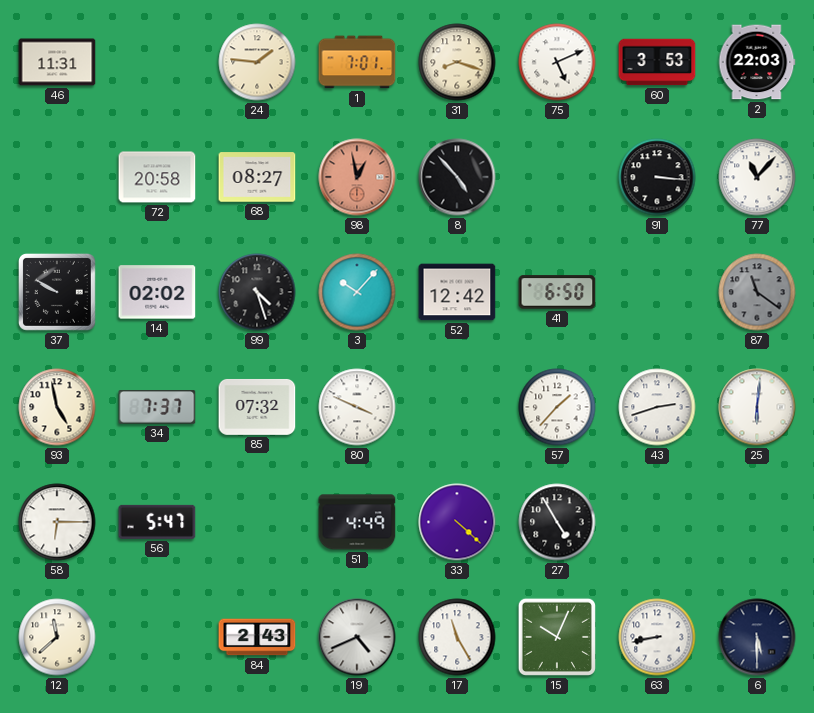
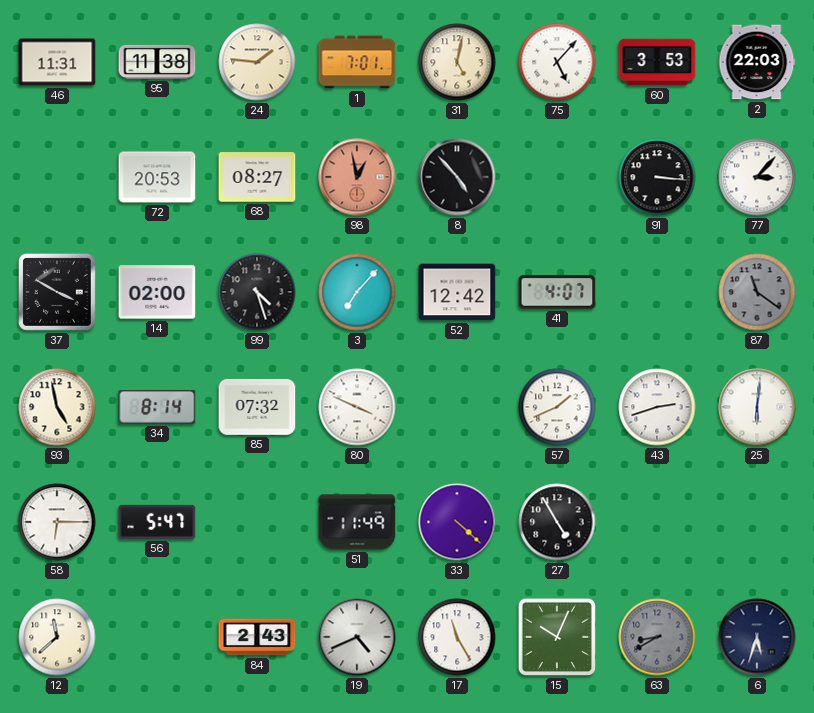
95: none -> 11:38 (157, 62)
31: 8:18 -> 5:02 (457, 62)
75: 5:11 -> 5:07 (557, 62)
72: 20:58 -> 20:53 (157, 177)
77: 11:07 -> 3:07 (757, 177)
37: 9:50 -> 3:50 (57, 292)
14: 02:02 -> 02:00 (157, 292)
3: 10:07 -> 7:07 (357, 292)
41: 6:50 -> 4:07 (557, 292)
34: 7:37 -> 8:14 (157, 407)
57: 1:37 -> 1:41 (557, 407)
51: 4:49 -> 11:49 (357, 522)
63: 8:43 -> 8:40 (657, 637)
63 dial: white -> grey (657, 637)
6: 5:30 -> 5:33 (757, 637)
